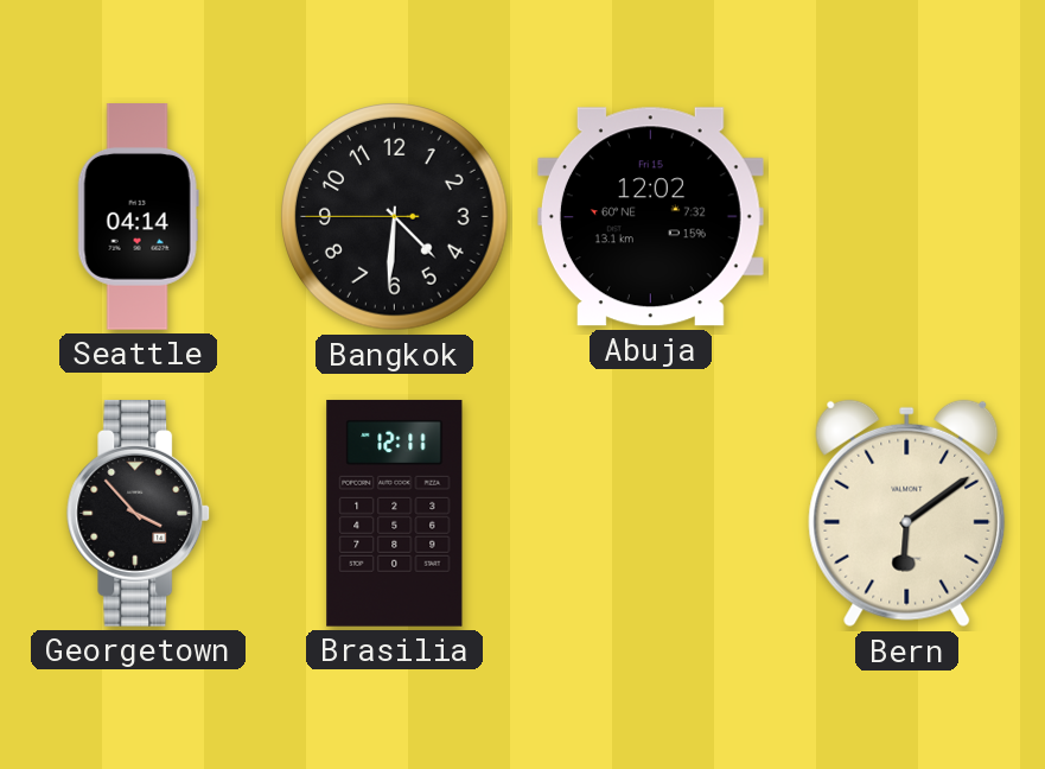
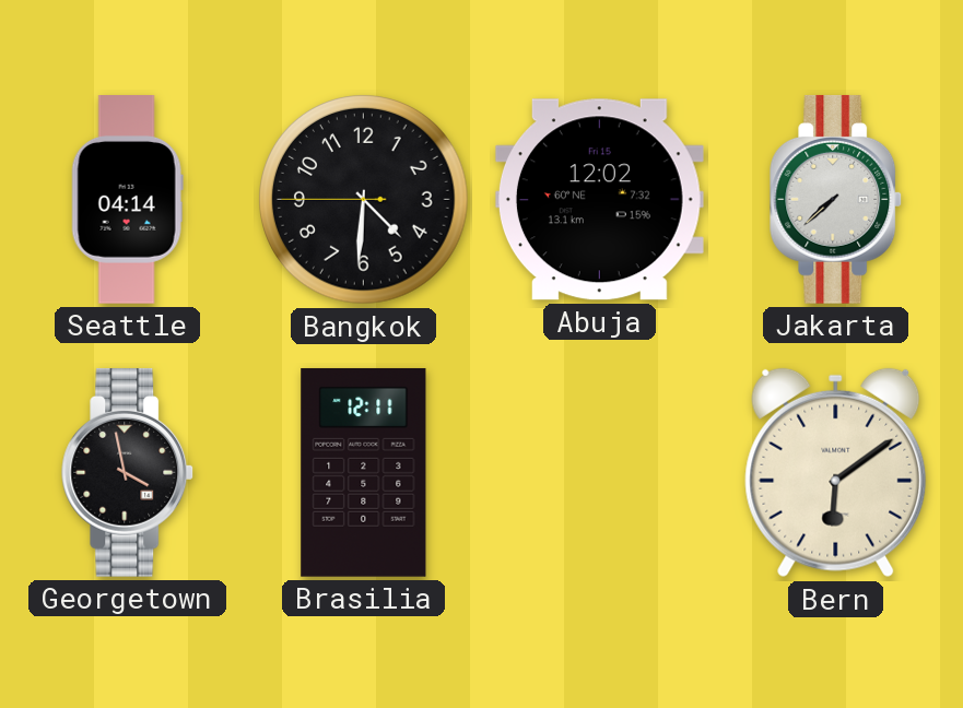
Jakarta: none -> 7:38 (836, 199)
Georgetown: 3:53 -> 3:58 (128, 472)
